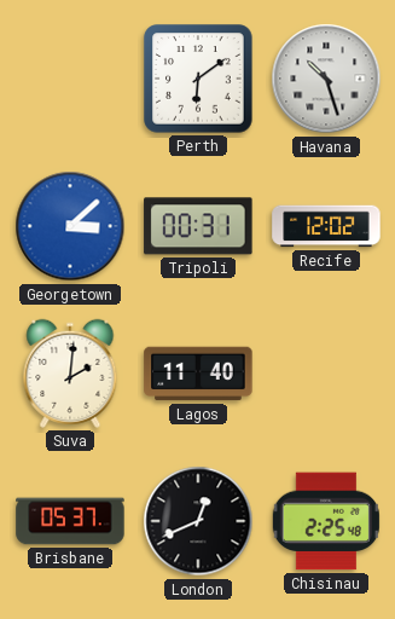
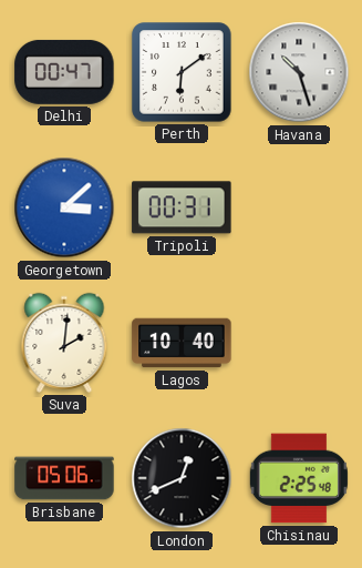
Delhi: none -> 00:47 (64, 72)
Recife: 12:02 -> none (326, 226)
Lagos: 11:40 -> 10:40 (182, 343)
Brisbane: 05:37 -> 05:06 (64, 478)
